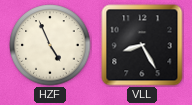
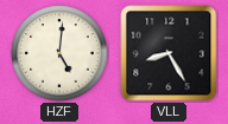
HZF: 4:56 -> 5:01 (59, 53)
